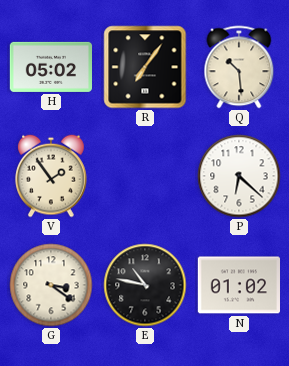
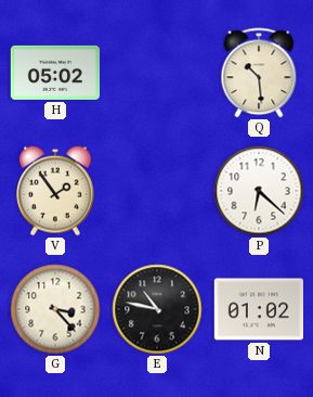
R: 7:06 -> none (145, 67)
G: 3:21 -> 3:23 (55, 309)
